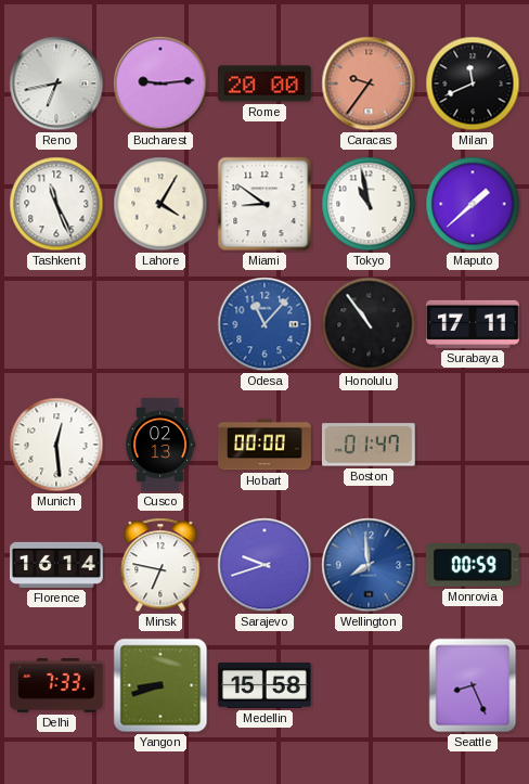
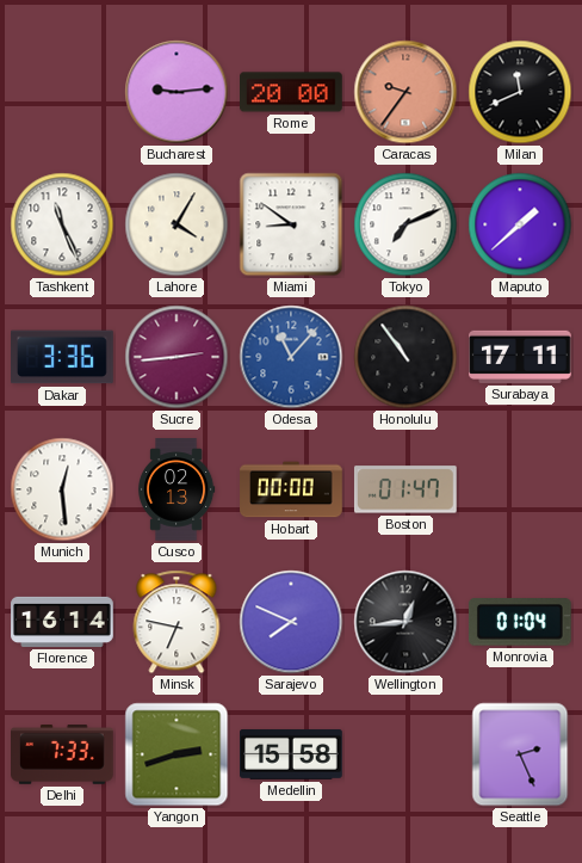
Reno: 6:43 -> none (56, 83)
Tokyo: 10:58 -> 7:11 (405, 224)
Dakar: none -> 3:36 (63, 357)
Sucre: none -> 2:44 (177, 357)
Sarajevo: 9:42 -> 7:49 (291, 622)
Wellington: 7:59 -> 12:44 (405, 622)
Wellington dial: blue -> black (405, 622)
Monrovia: 00:59 -> 01:04 (520, 622)
Yangon: 8:42 -> 2:42 (177, 754)
Seattle: 8:26 -> 2:26 (520, 754)
